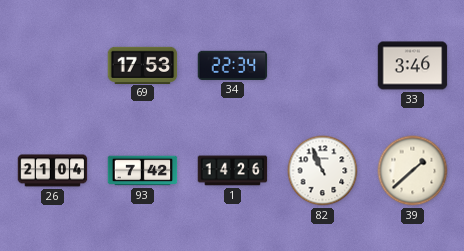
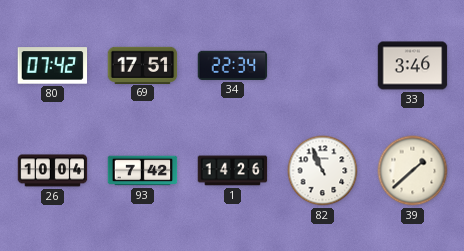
80: none -> 07:42 (53, 66)
69: 17:53 -> 17:51 (143, 65)
26: 21:04 -> 10:04 (53, 171)
